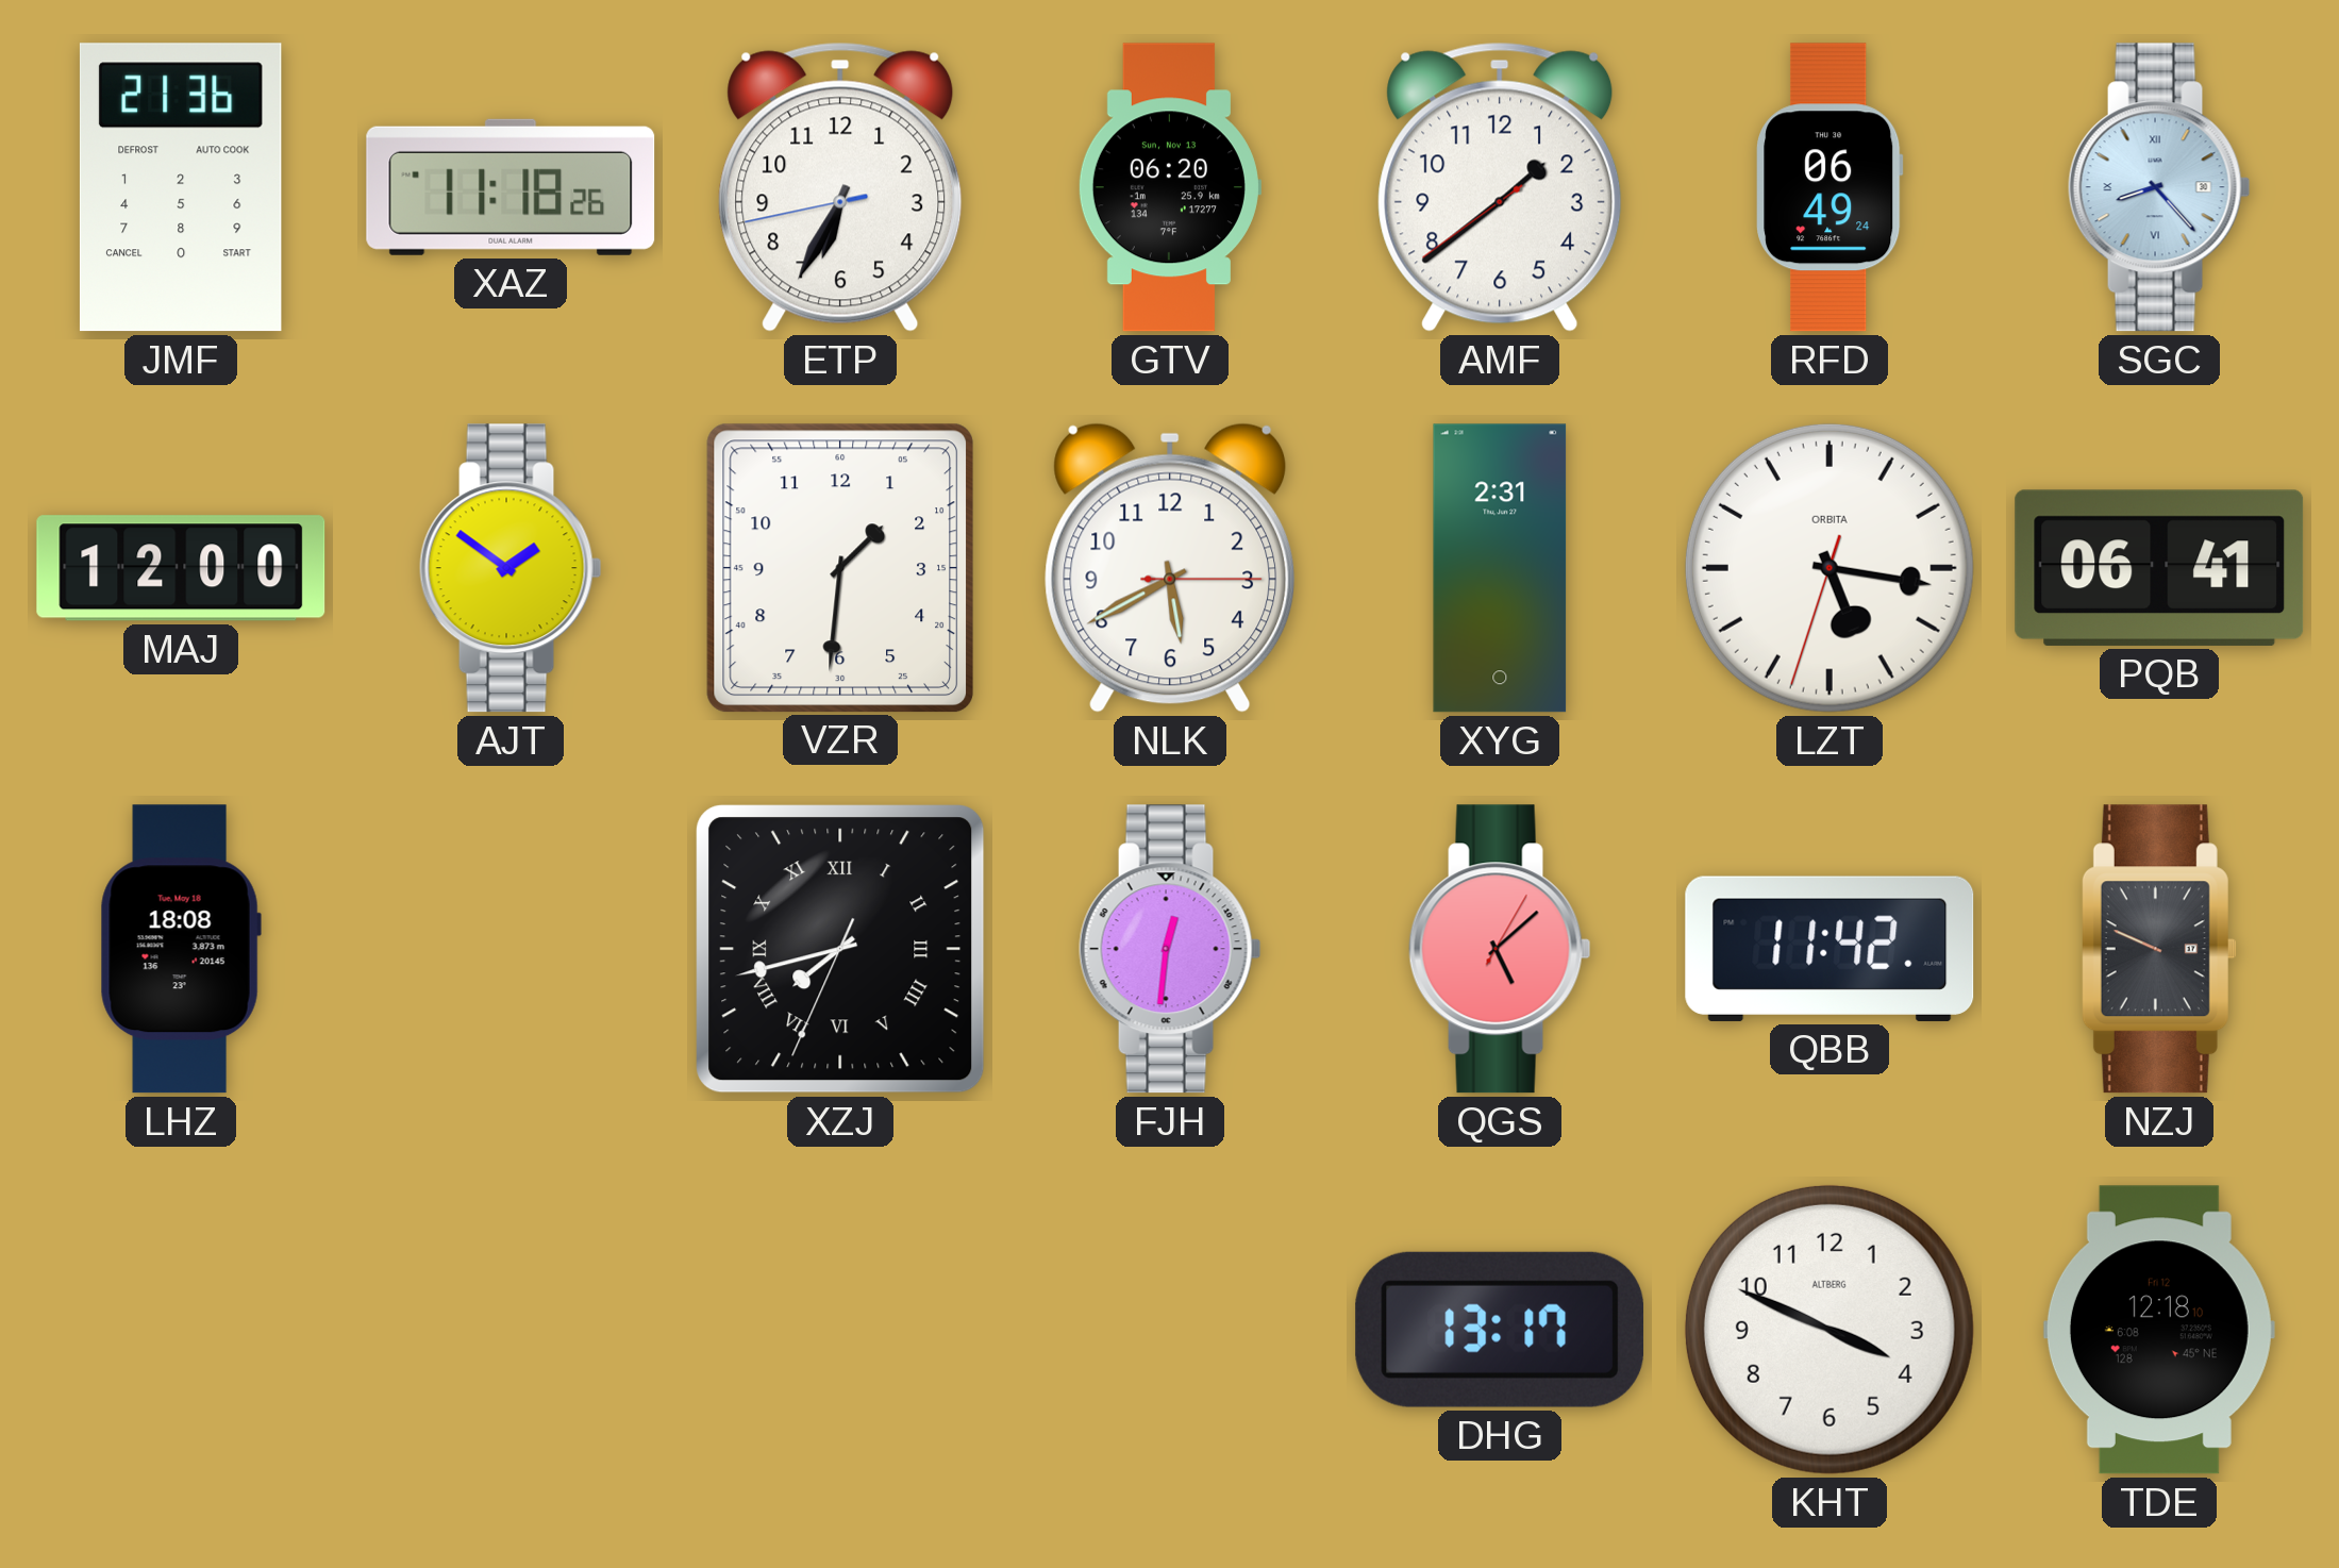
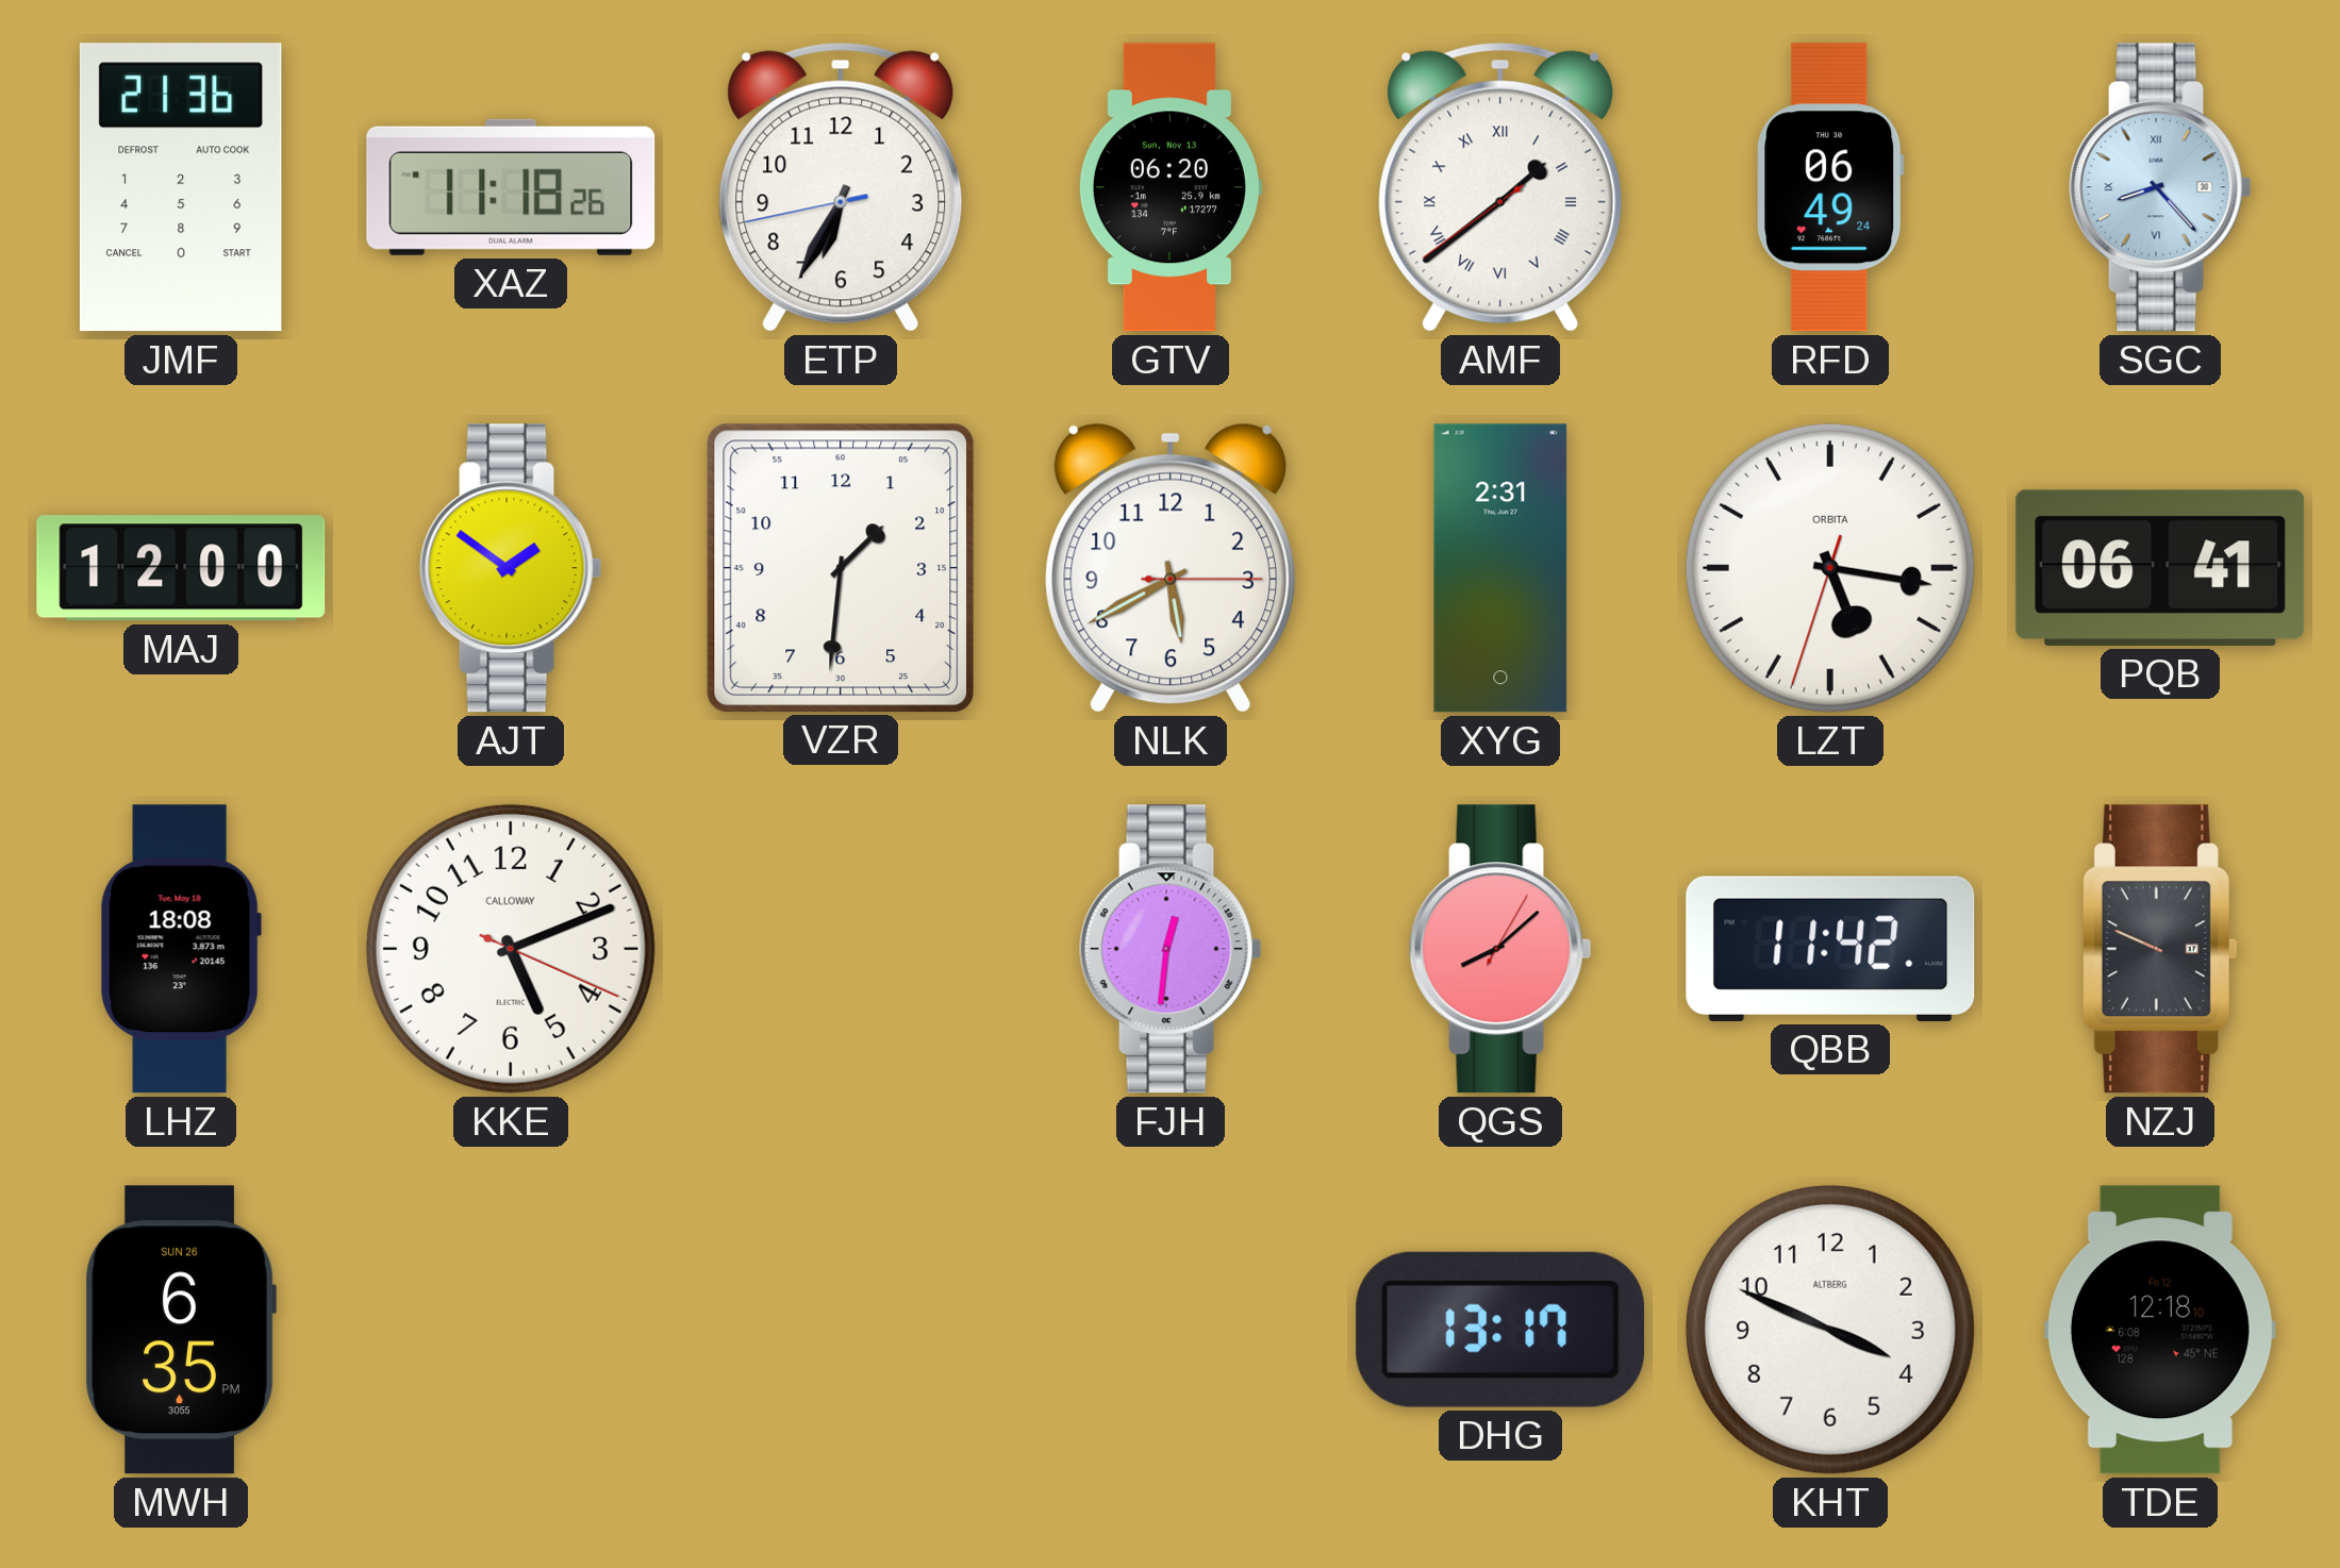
AMF numerals: Arabic -> Roman (1500, 187)
KKE: none -> 5:11 (511, 949)
XZJ: 7:42 -> none (840, 949)
QGS: 5:08 -> 8:08 (1500, 949)
MWH: none -> 6:35 (181, 1330)
